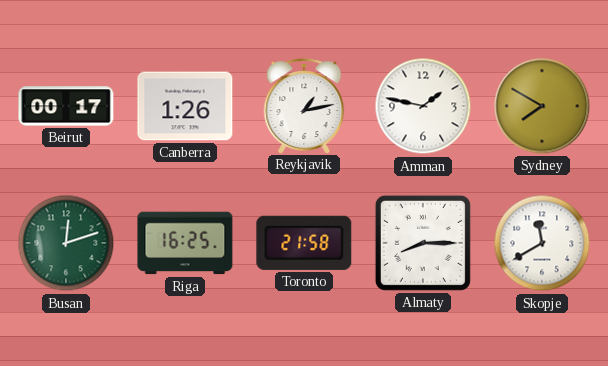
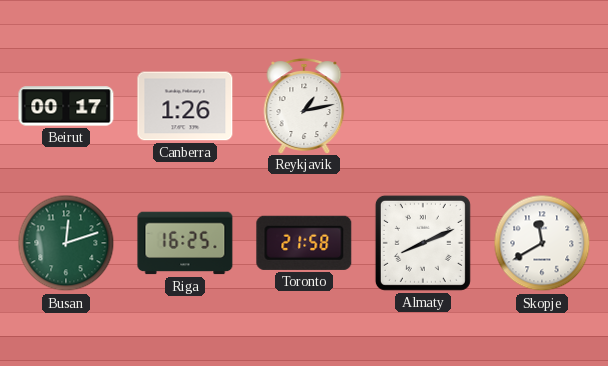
Amman: 1:47 -> none (423, 106)
Sydney: 7:50 -> none (542, 106)
Almaty: 8:15 -> 8:11 (423, 243)
